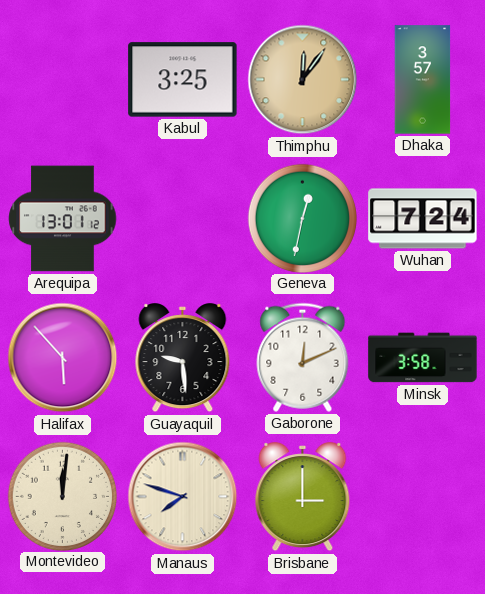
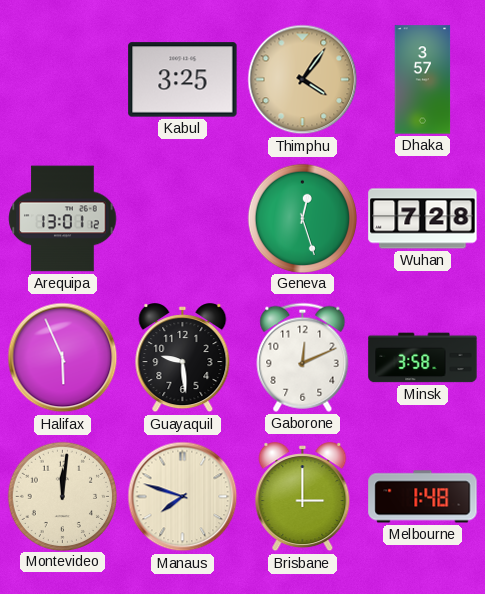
Thimphu: 12:06 -> 4:06 (303, 80)
Geneva: 12:32 -> 12:27 (302, 218)
Wuhan: 7:24 -> 7:28 (423, 219)
Halifax: 5:53 -> 5:56 (63, 358)
Melbourne: none -> 1:48 (423, 497)
